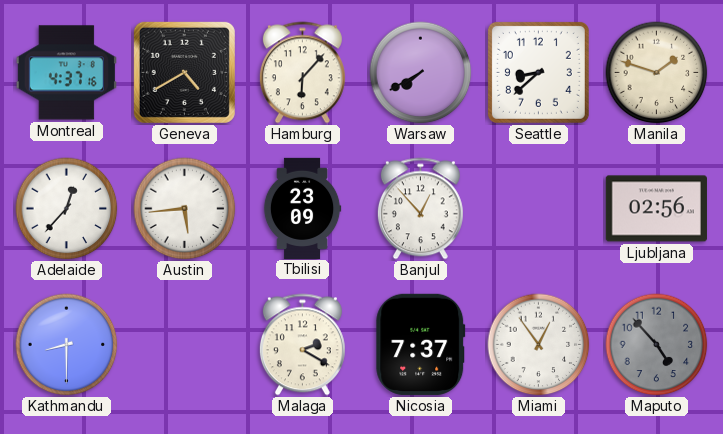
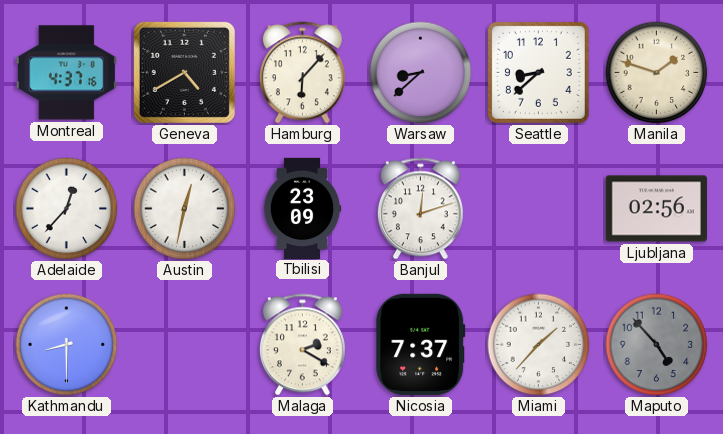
Warsaw: 7:40 -> 8:38 (421, 73)
Austin: 5:44 -> 12:32 (185, 209)
Banjul: 12:53 -> 12:12 (420, 209)
Miami: 12:54 -> 1:37 (539, 345)
